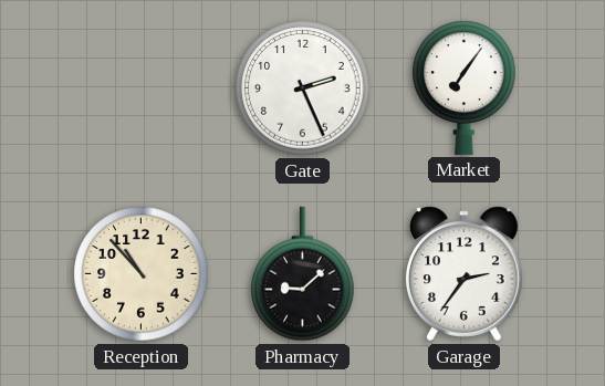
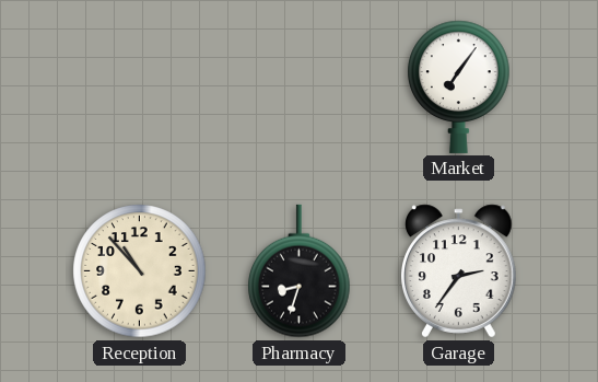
Gate: 2:26 -> none (303, 88)
Pharmacy: 9:08 -> 8:33 (300, 271)
